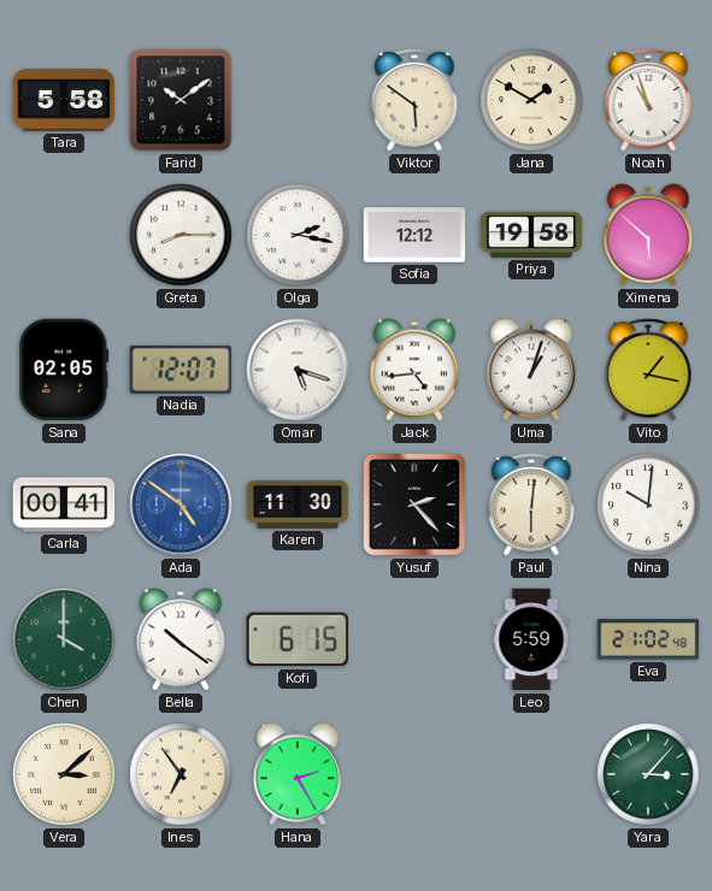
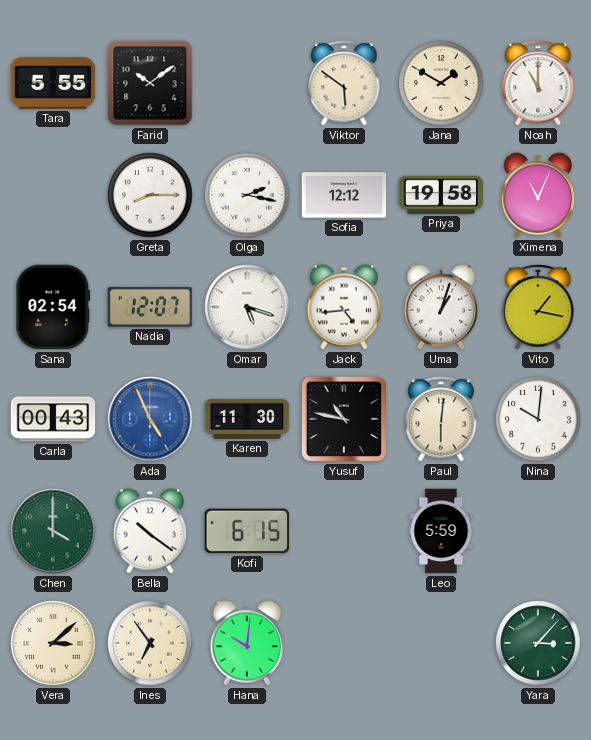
Tara: 5:58 -> 5:55 (53, 83)
Noah: 10:57 -> 11:00 (538, 83)
Ximena: 5:52 -> 11:04 (538, 195)
Sana: 02:05 -> 02:54 (53, 307)
Carla: 00:41 -> 00:43 (53, 419)
Ada: 4:51 -> 4:56 (150, 419)
Yusuf: 2:23 -> 10:47 (344, 419)
Eva: 21:02 -> none (648, 639)
Hana: 2:25 -> 10:01 (247, 643)
